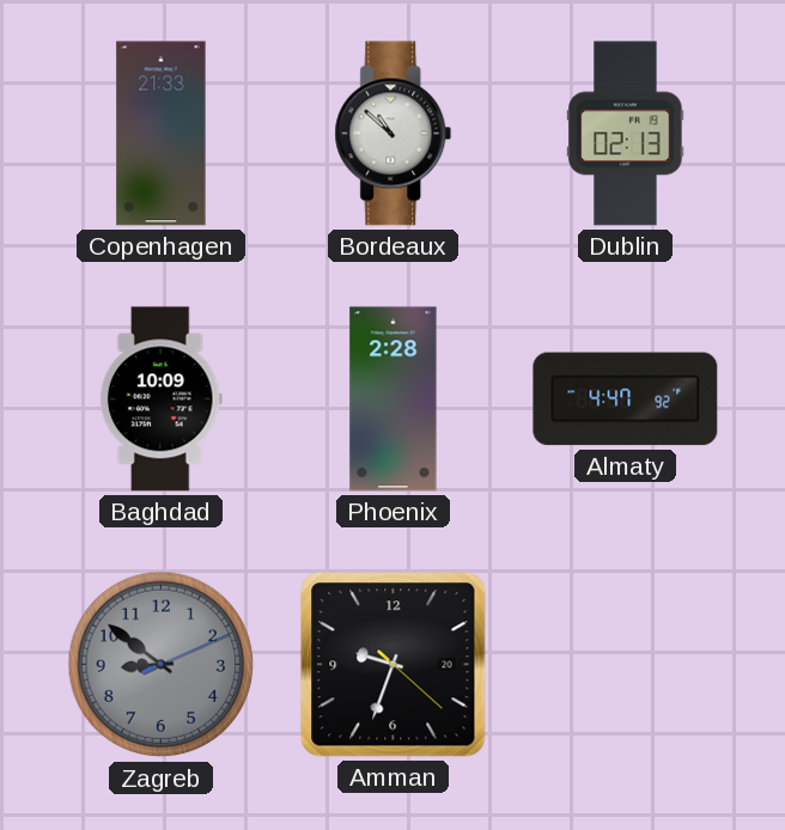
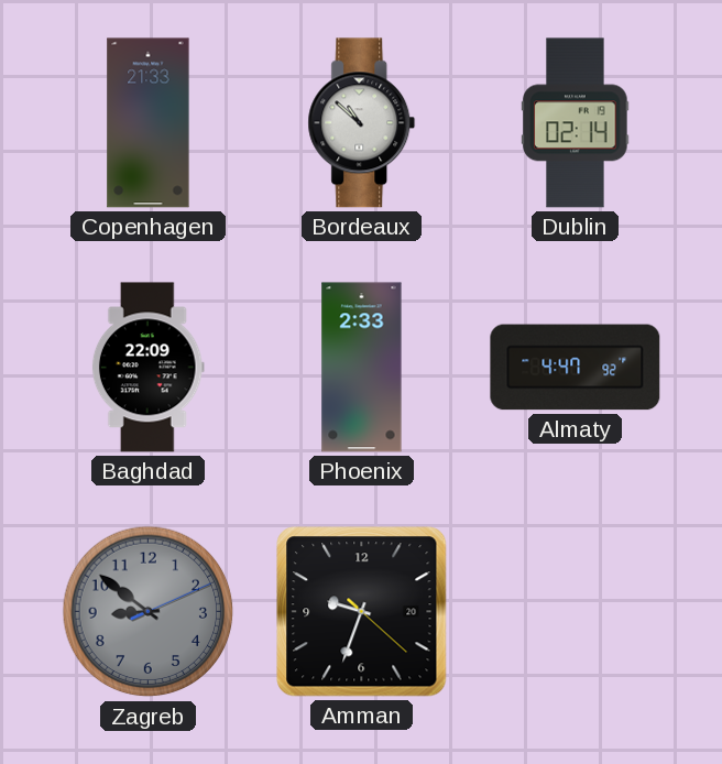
Dublin: 02:13 -> 02:14 (576, 123)
Baghdad: 10:09 -> 22:09 (147, 368)
Phoenix: 2:28 -> 2:33 (362, 368)
